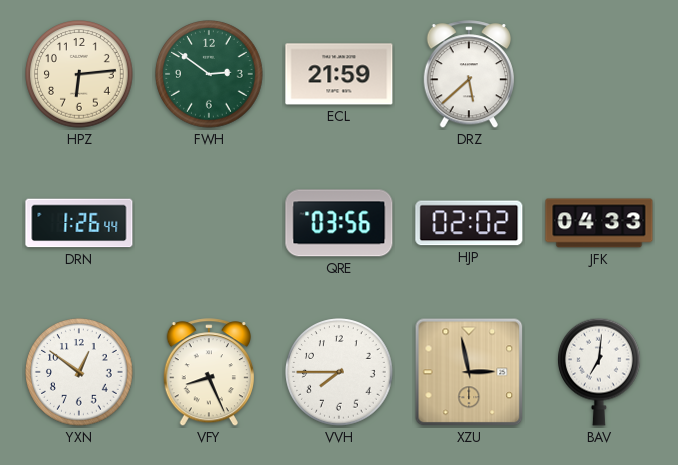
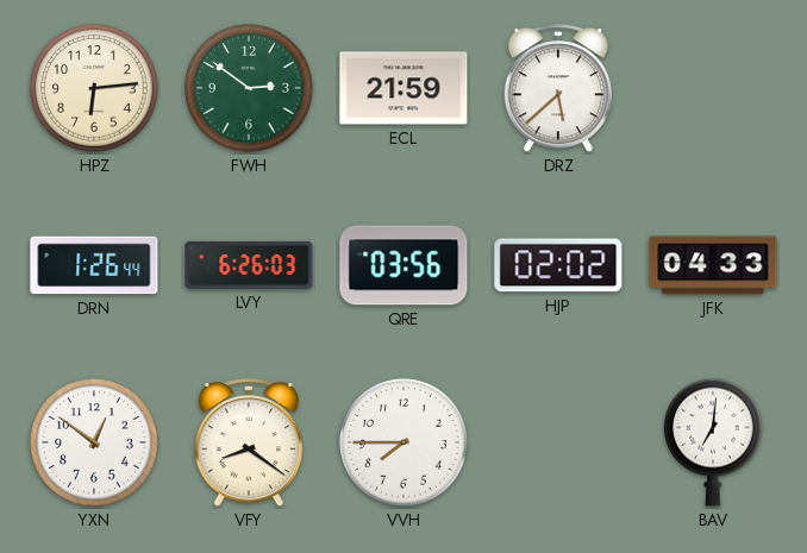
LVY: none -> 6:26 (249, 265)
VFY: 8:26 -> 8:21 (249, 444)
XZU: 2:58 -> none (469, 372)
